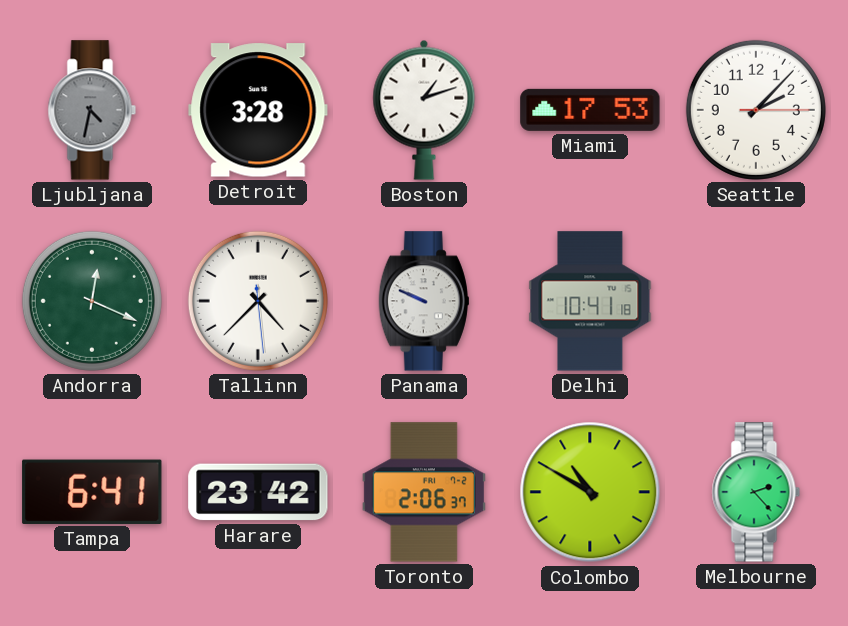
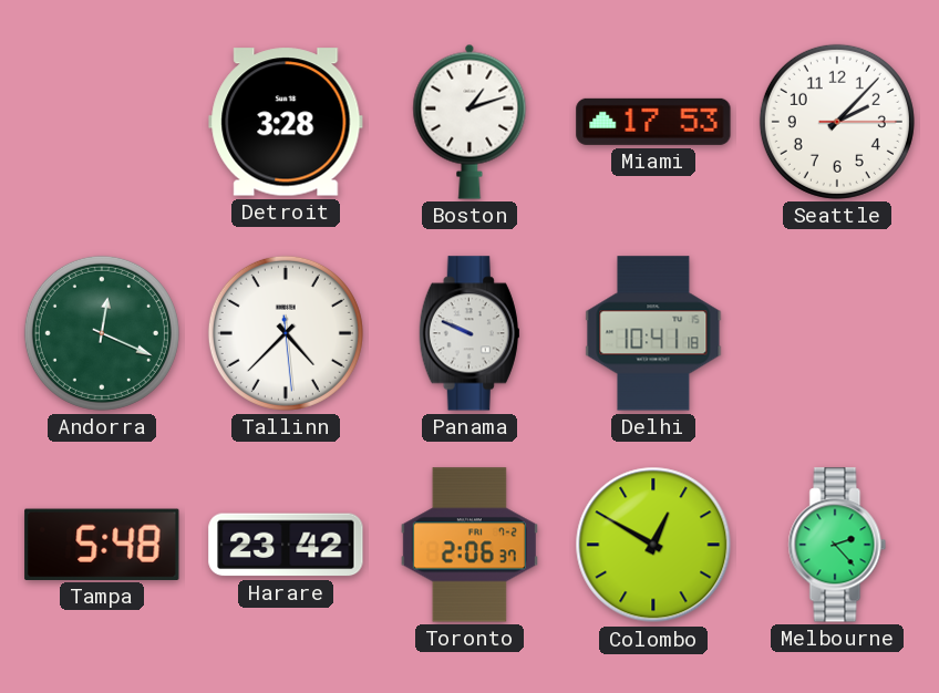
Ljubljana: 4:32 -> none (92, 110)
Tampa: 6:41 -> 5:48 (102, 545)
Colombo: 10:50 -> 12:50 (653, 545)
